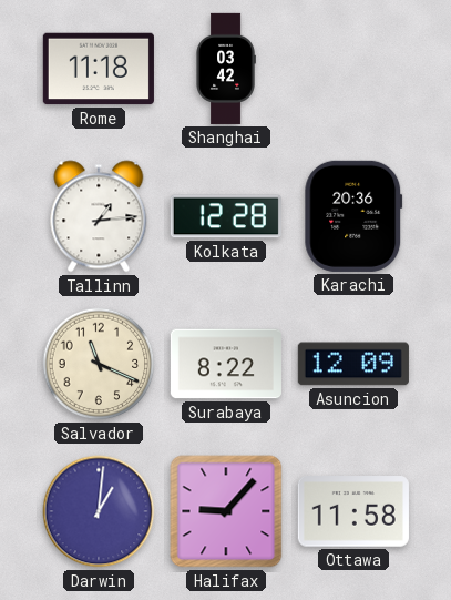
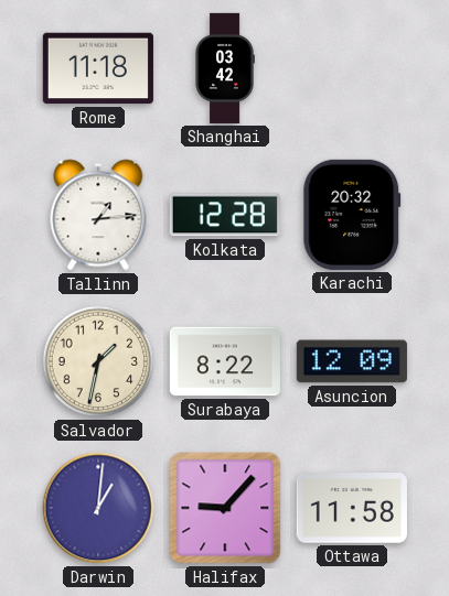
Karachi: 20:36 -> 20:32 (352, 215)
Salvador: 11:19 -> 1:32 (98, 361)
